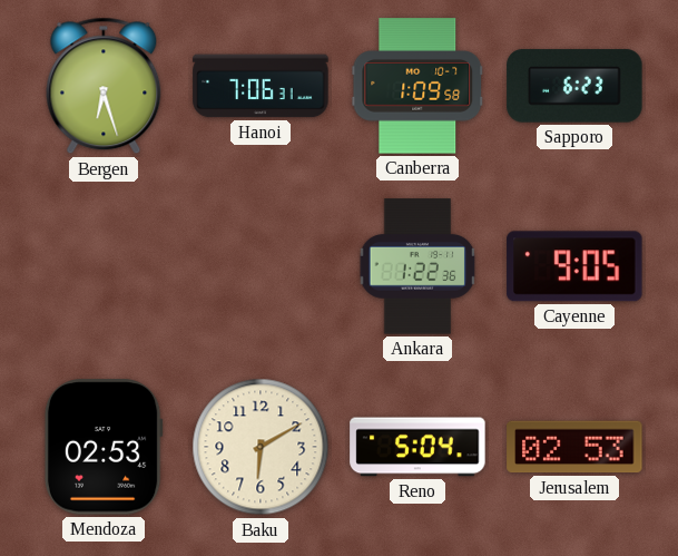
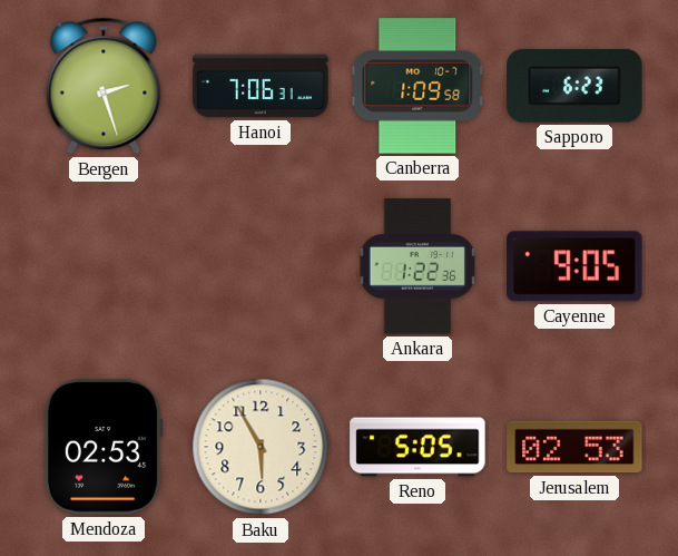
Bergen: 6:27 -> 2:27 (104, 86)
Baku: 6:10 -> 5:55 (261, 447)
Reno: 5:04 -> 5:05 (417, 447)
